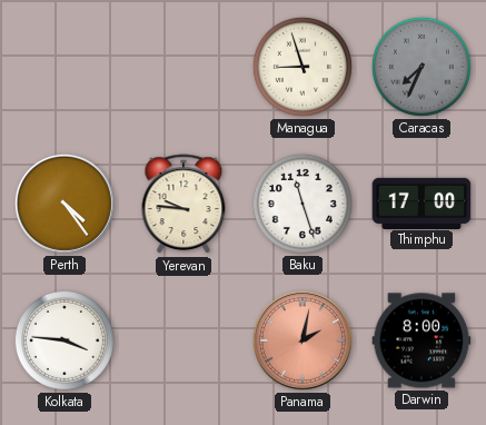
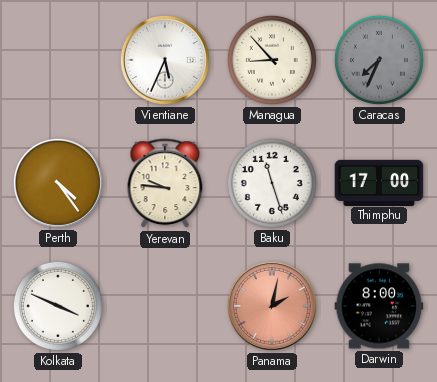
Vientiane: none -> 5:34 (165, 60)
Managua: 8:57 -> 8:53 (272, 60)
Kolkata: 3:46 -> 3:49 (58, 306)
